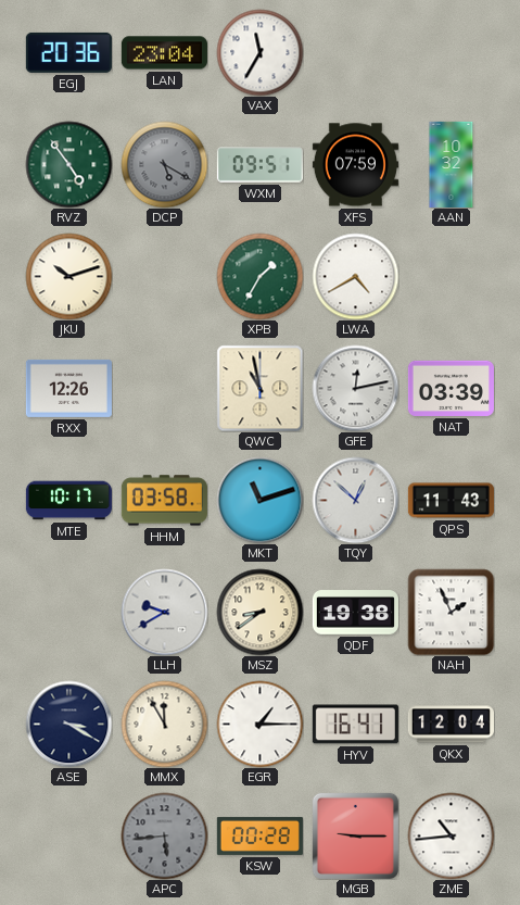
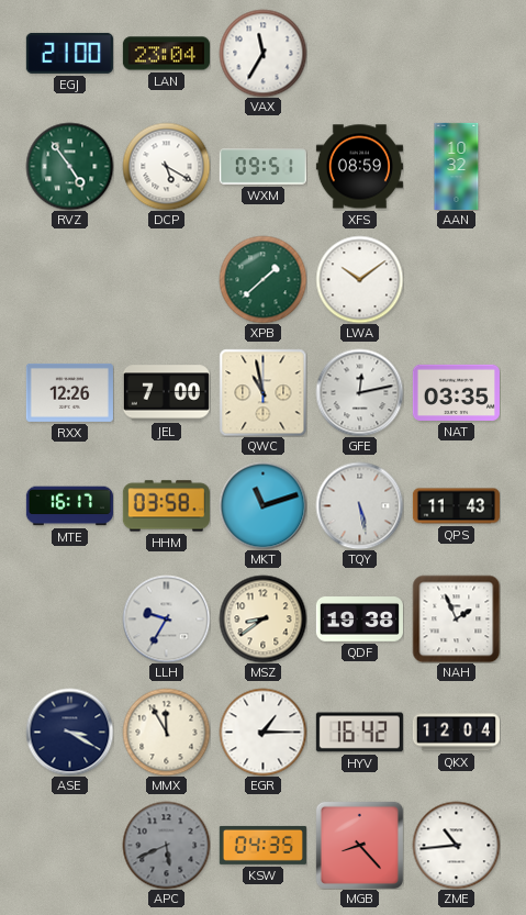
EGJ: 20:36 -> 21:00 (69, 53)
DCP dial: grey -> white (166, 166)
XFS: 07:59 -> 08:59 (359, 167)
JKU: 10:12 -> none (68, 276)
XPB: 1:35 -> 1:38 (262, 279)
LWA: 4:40 -> 10:09 (359, 279)
JEL: none -> 7:00 (166, 393)
NAT: 03:39 -> 03:35 (456, 392)
MTE: 10:17 -> 16:17 (69, 506)
TQY: 12:52 -> 5:28 (359, 505)
LLH: 9:40 -> 9:35 (166, 618)
HYV: 16:41 -> 16:42 (359, 733)
APC: 5:44 -> 5:41 (166, 845)
KSW: 00:28 -> 04:35 (262, 845)
MGB: 9:15 -> 8:23 (359, 845)
